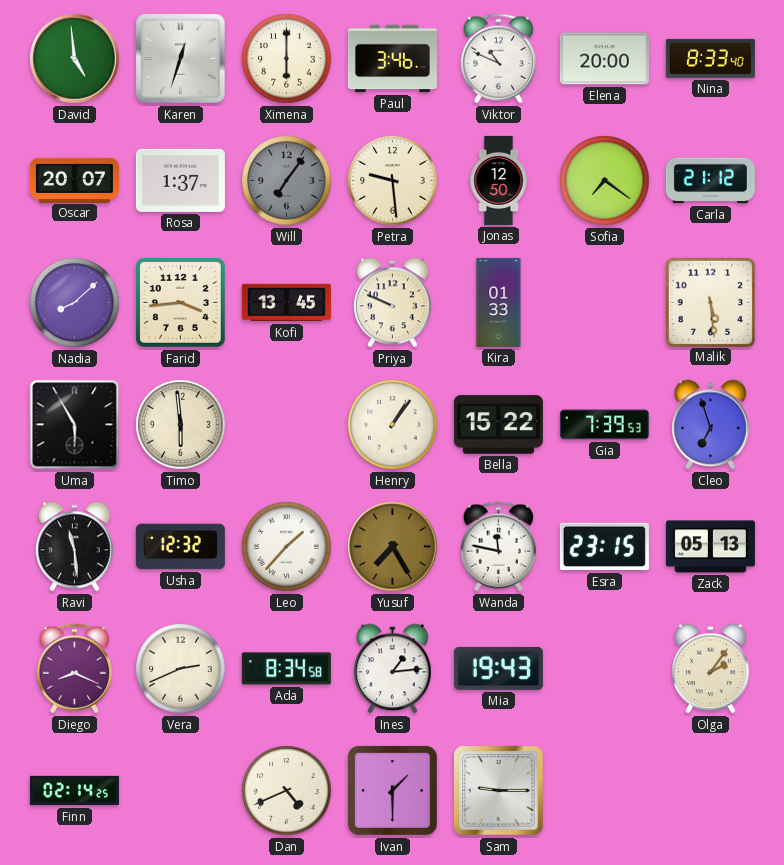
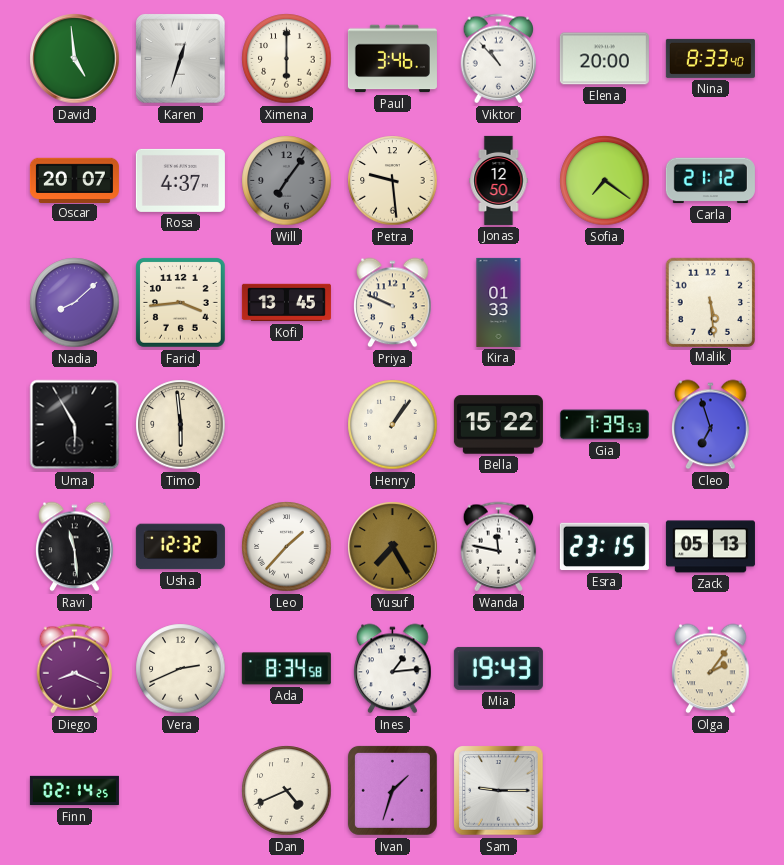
Viktor: 10:49 -> 10:53 (499, 59)
Rosa: 1:37 -> 4:37 (180, 180)
Ivan: 1:30 -> 1:33 (392, 790)
